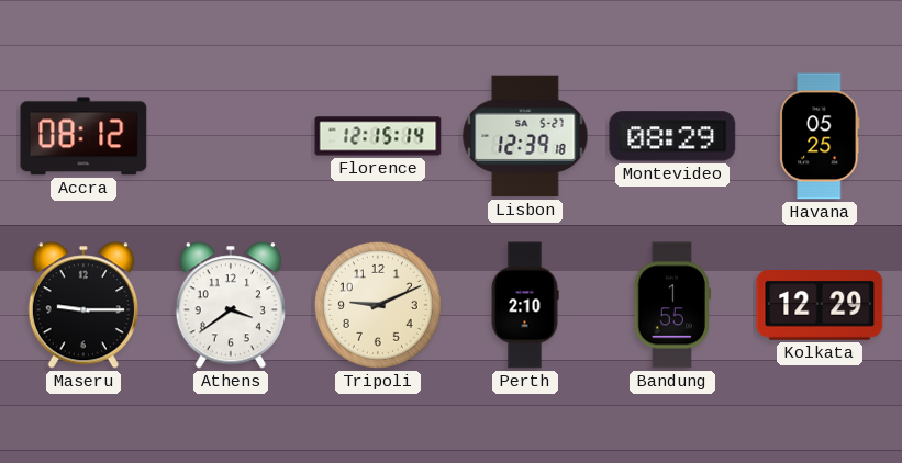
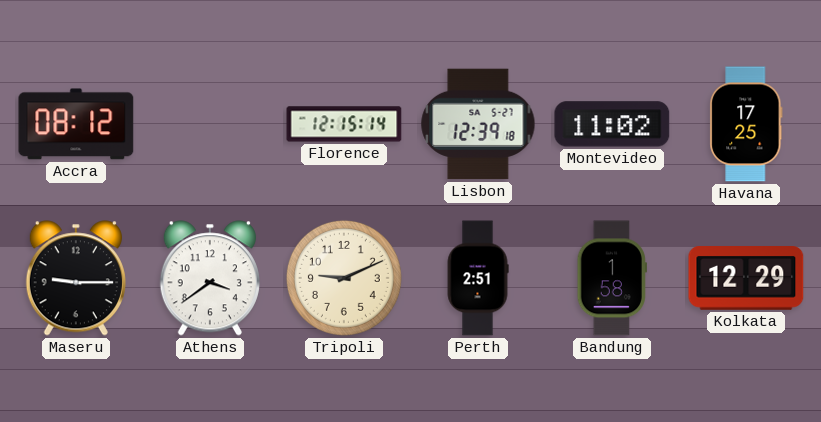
Montevideo: 08:29 -> 11:02 (612, 124)
Havana: 05:25 -> 17:25 (746, 124)
Perth: 2:10 -> 2:51 (478, 278)
Bandung: 1:55 -> 1:58 (612, 278)
